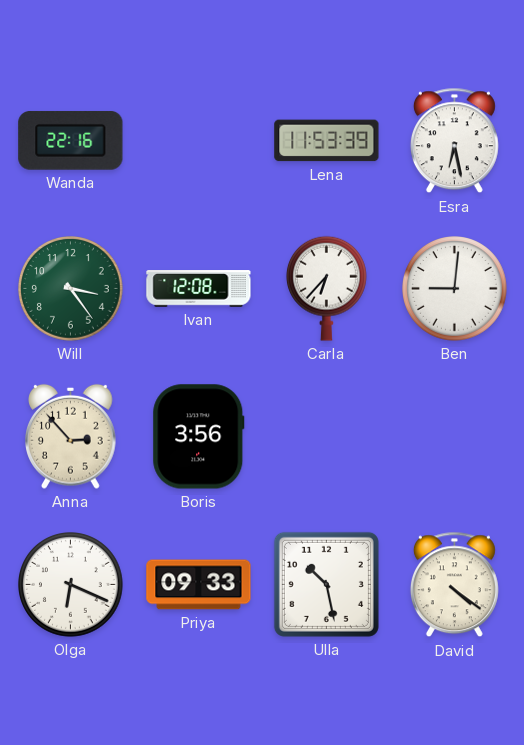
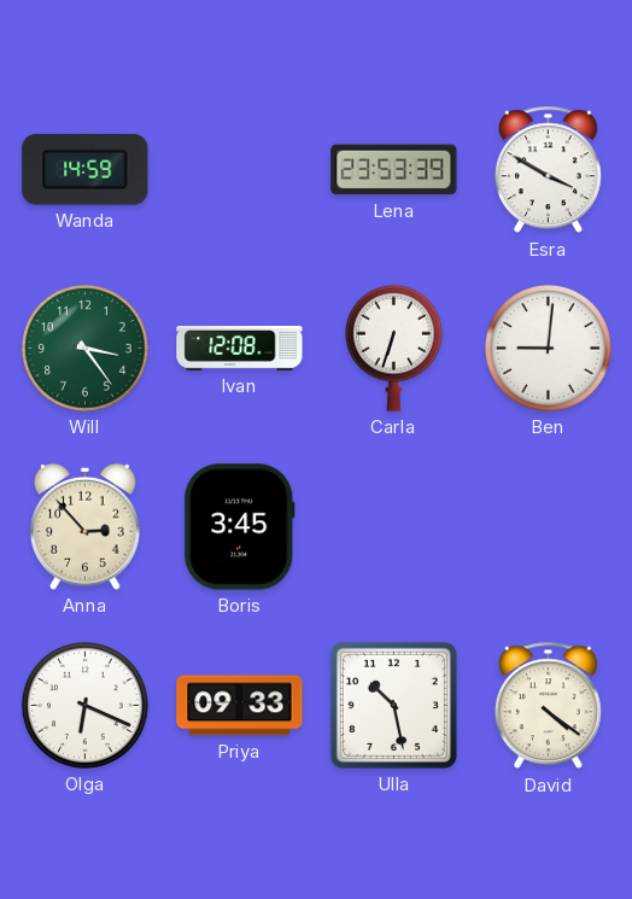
Wanda: 22:16 -> 14:59 (86, 169)
Lena: 11:53 -> 23:53 (394, 170)
Esra: 6:28 -> 3:50 (548, 170)
Carla: 6:37 -> 6:33 (393, 348)
Boris: 3:56 -> 3:45 (240, 527)
